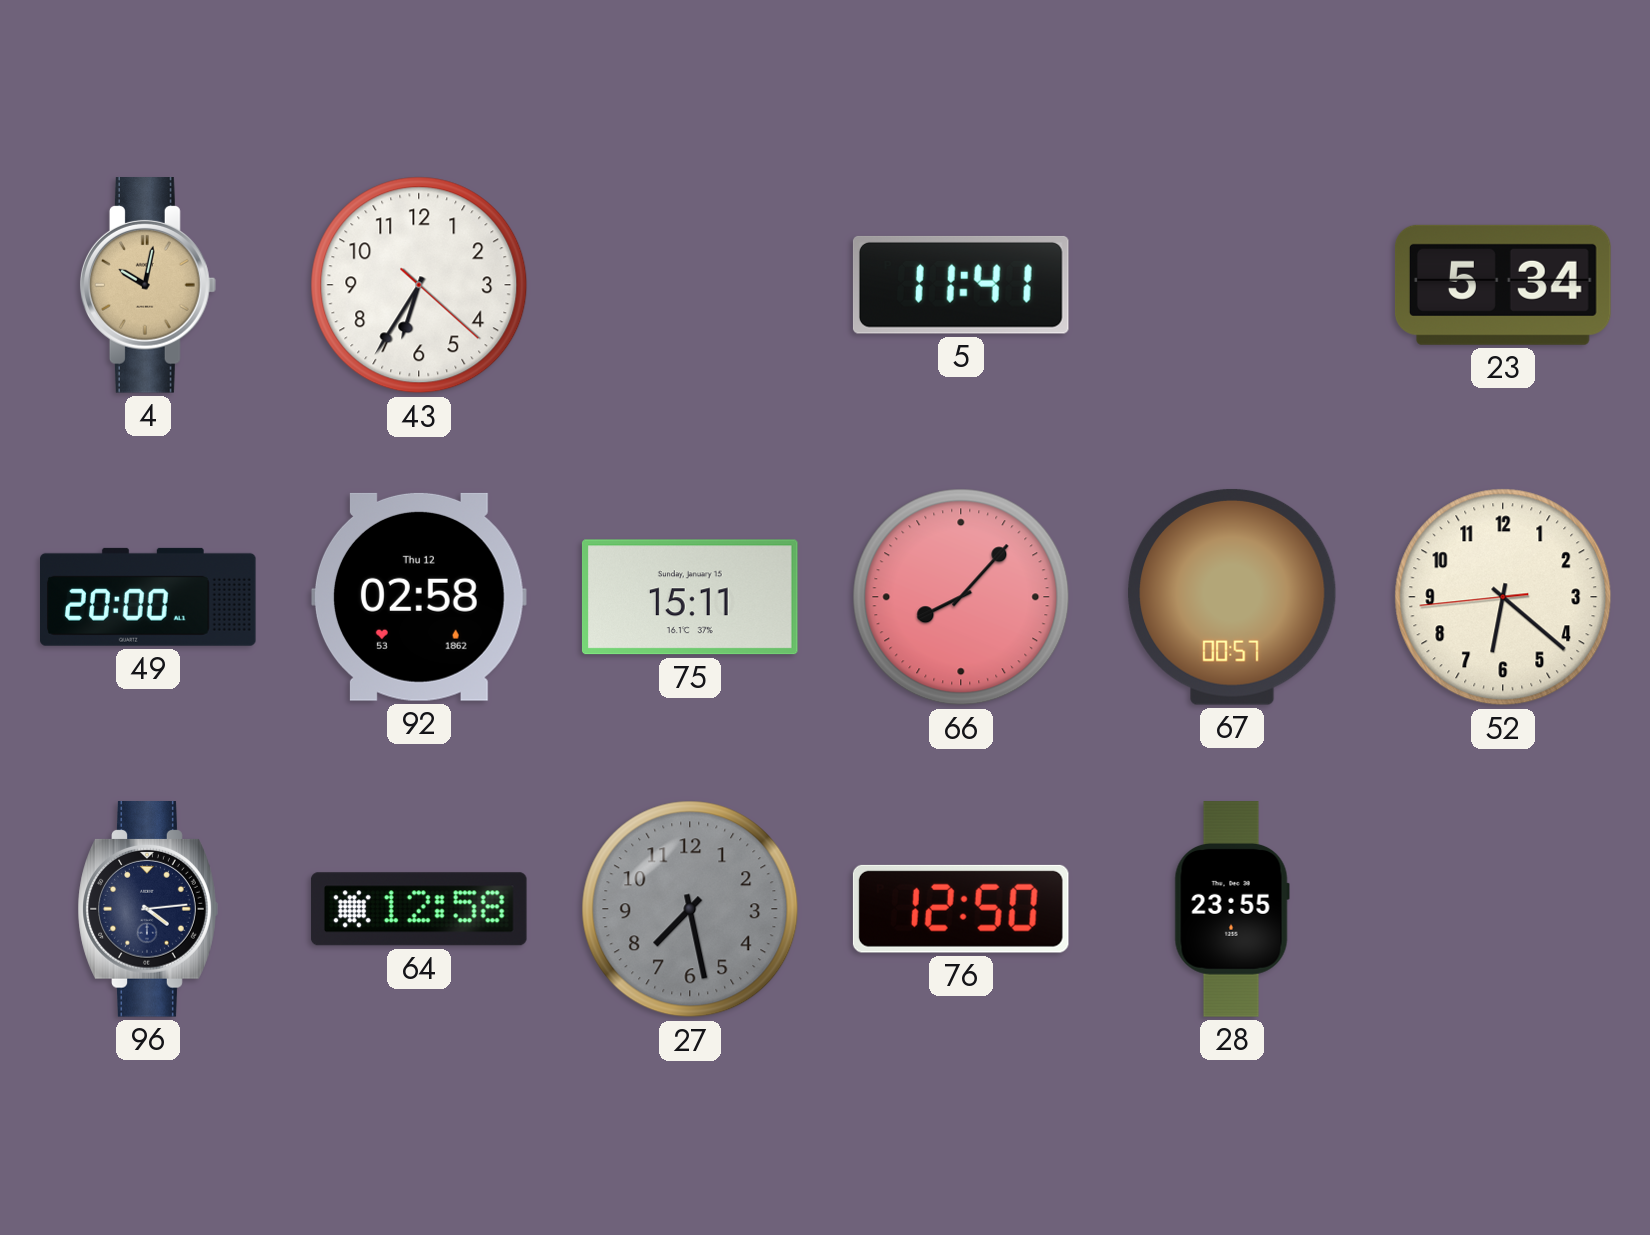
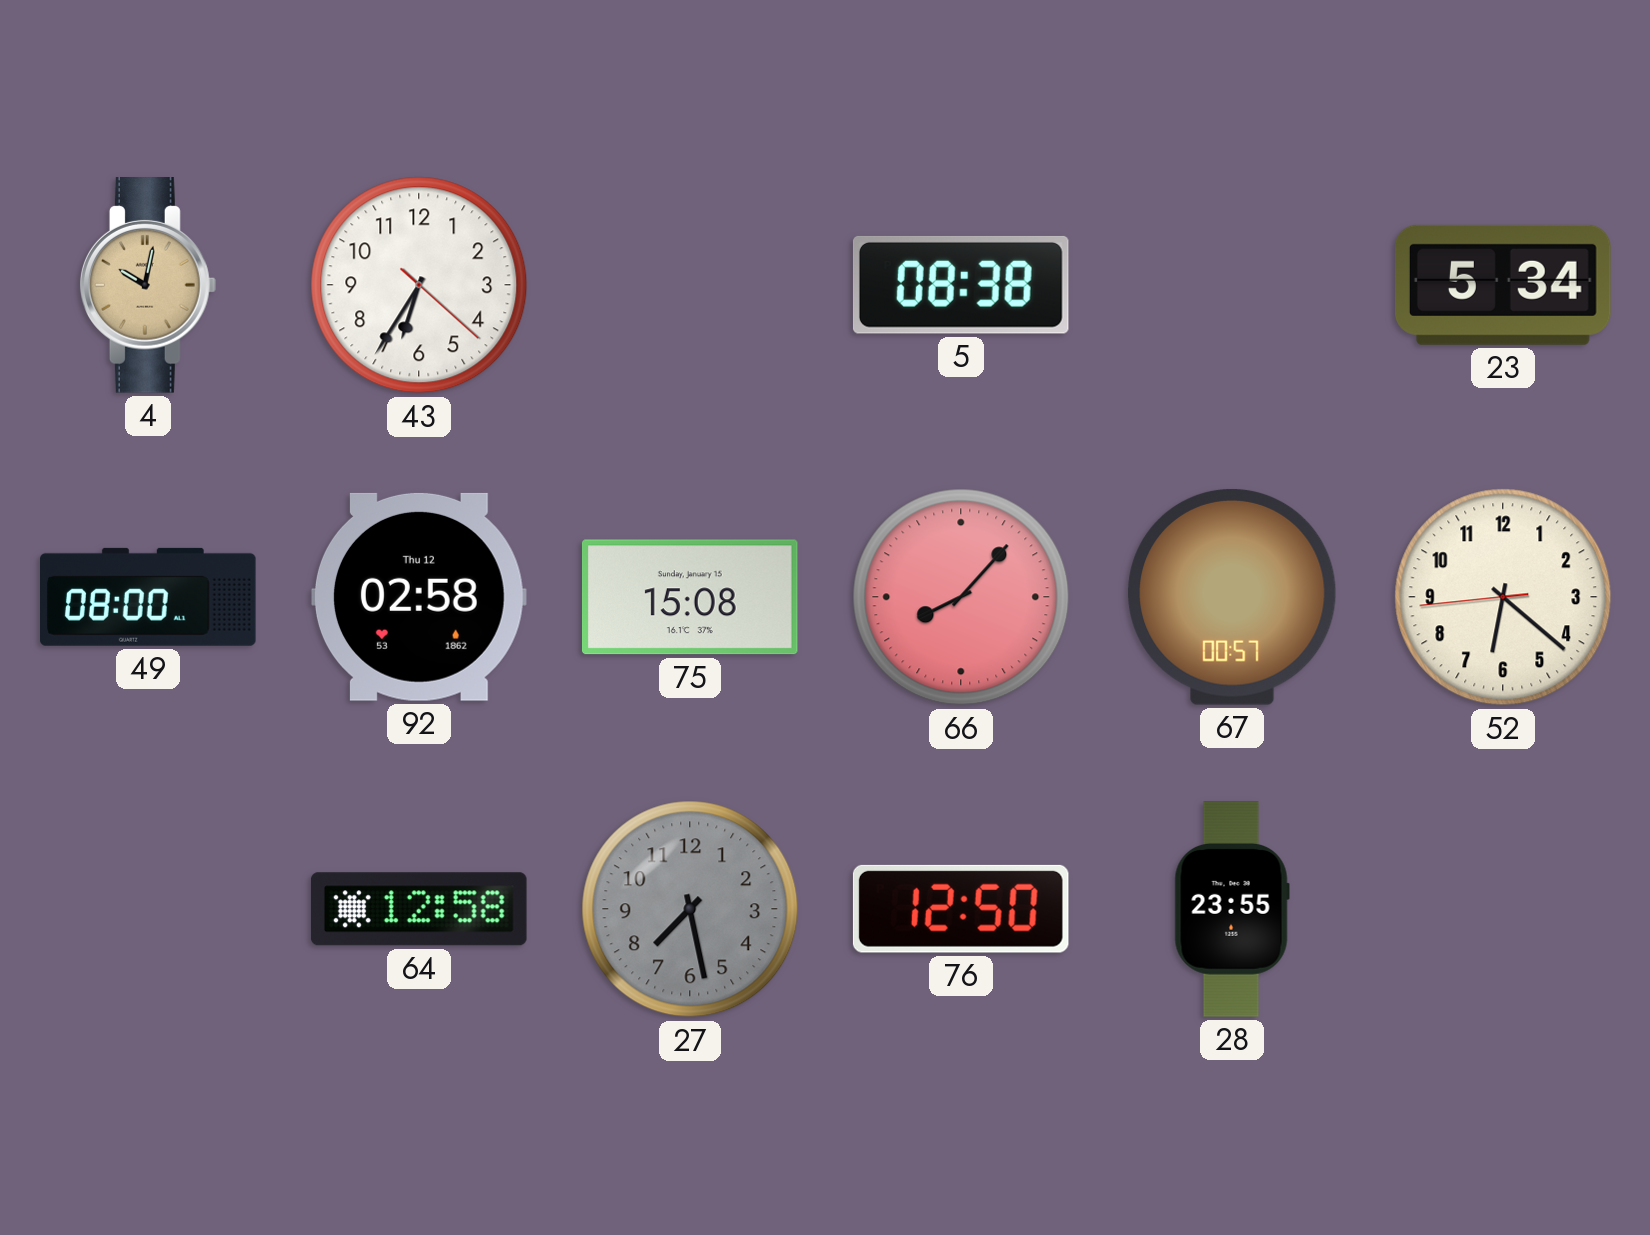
5: 11:41 -> 08:38 (961, 285)
49: 20:00 -> 08:00 (149, 597)
75: 15:11 -> 15:08 (690, 597)
96: 4:14 -> none (148, 910)
